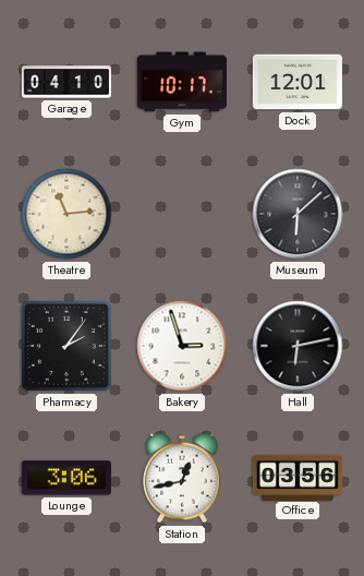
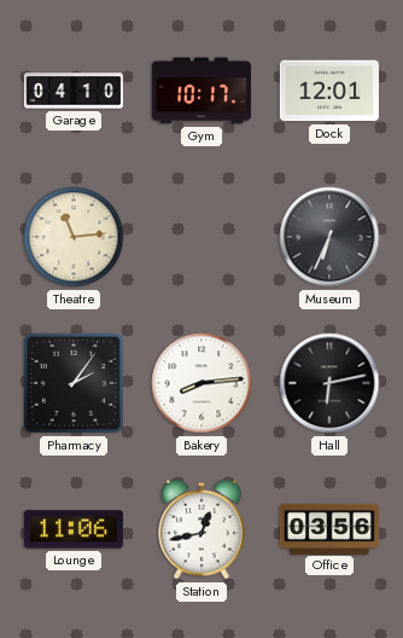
Museum: 6:08 -> 6:34 (329, 237)
Bakery: 2:57 -> 8:14 (201, 383)
Lounge: 3:06 -> 11:06 (74, 529)
